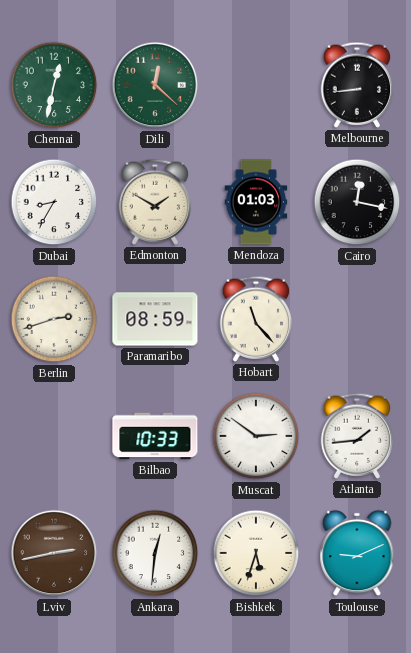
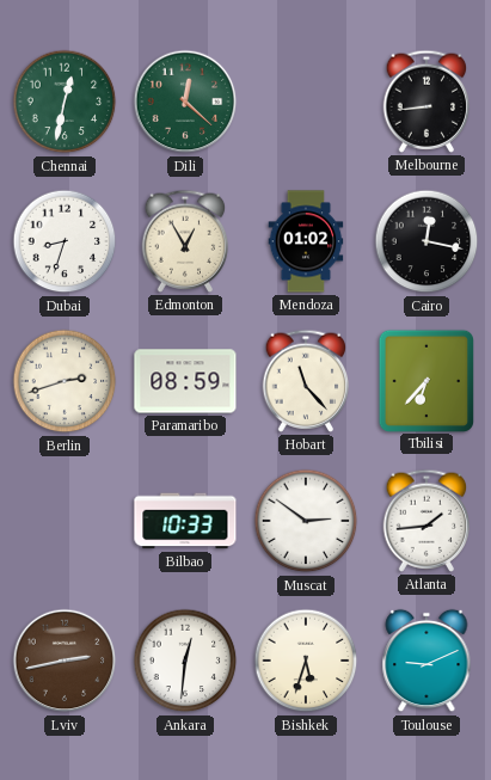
Dubai: 8:35 -> 8:33 (65, 241)
Edmonton: 1:50 -> 12:55 (185, 241)
Mendoza: 01:03 -> 01:02 (306, 241)
Tbilisi: none -> 6:37 (425, 380)
